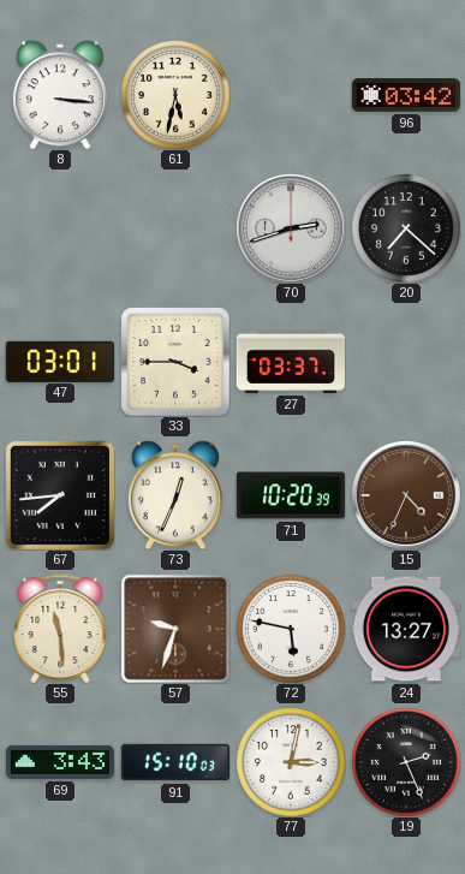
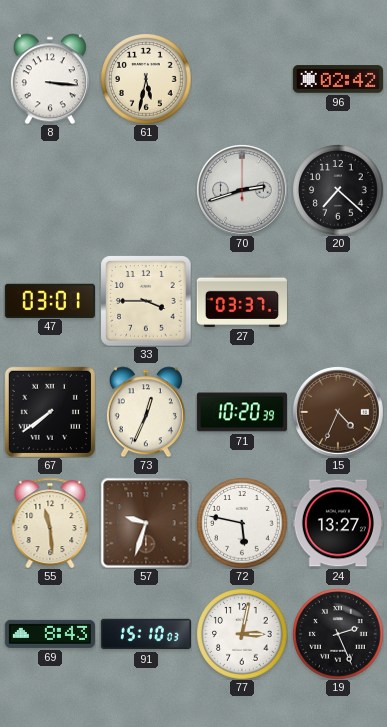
96: 03:42 -> 02:42 (337, 79)
67: 7:44 -> 7:39 (50, 412)
69: 3:43 -> 8:43 (50, 634)
